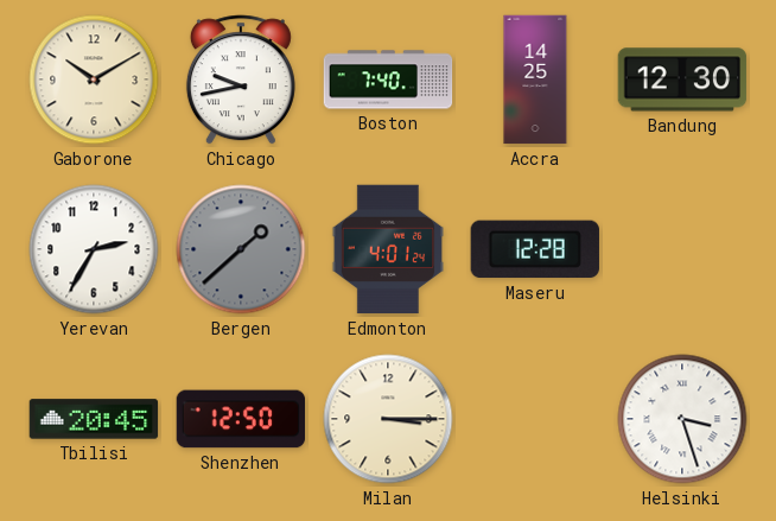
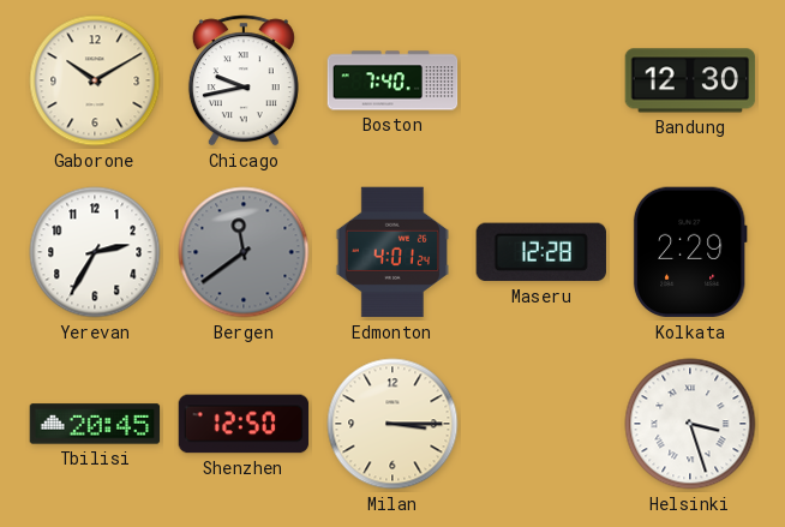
Accra: 14:25 -> none (535, 80)
Bergen: 1:38 -> 11:39 (244, 252)
Kolkata: none -> 2:29 (690, 252)
